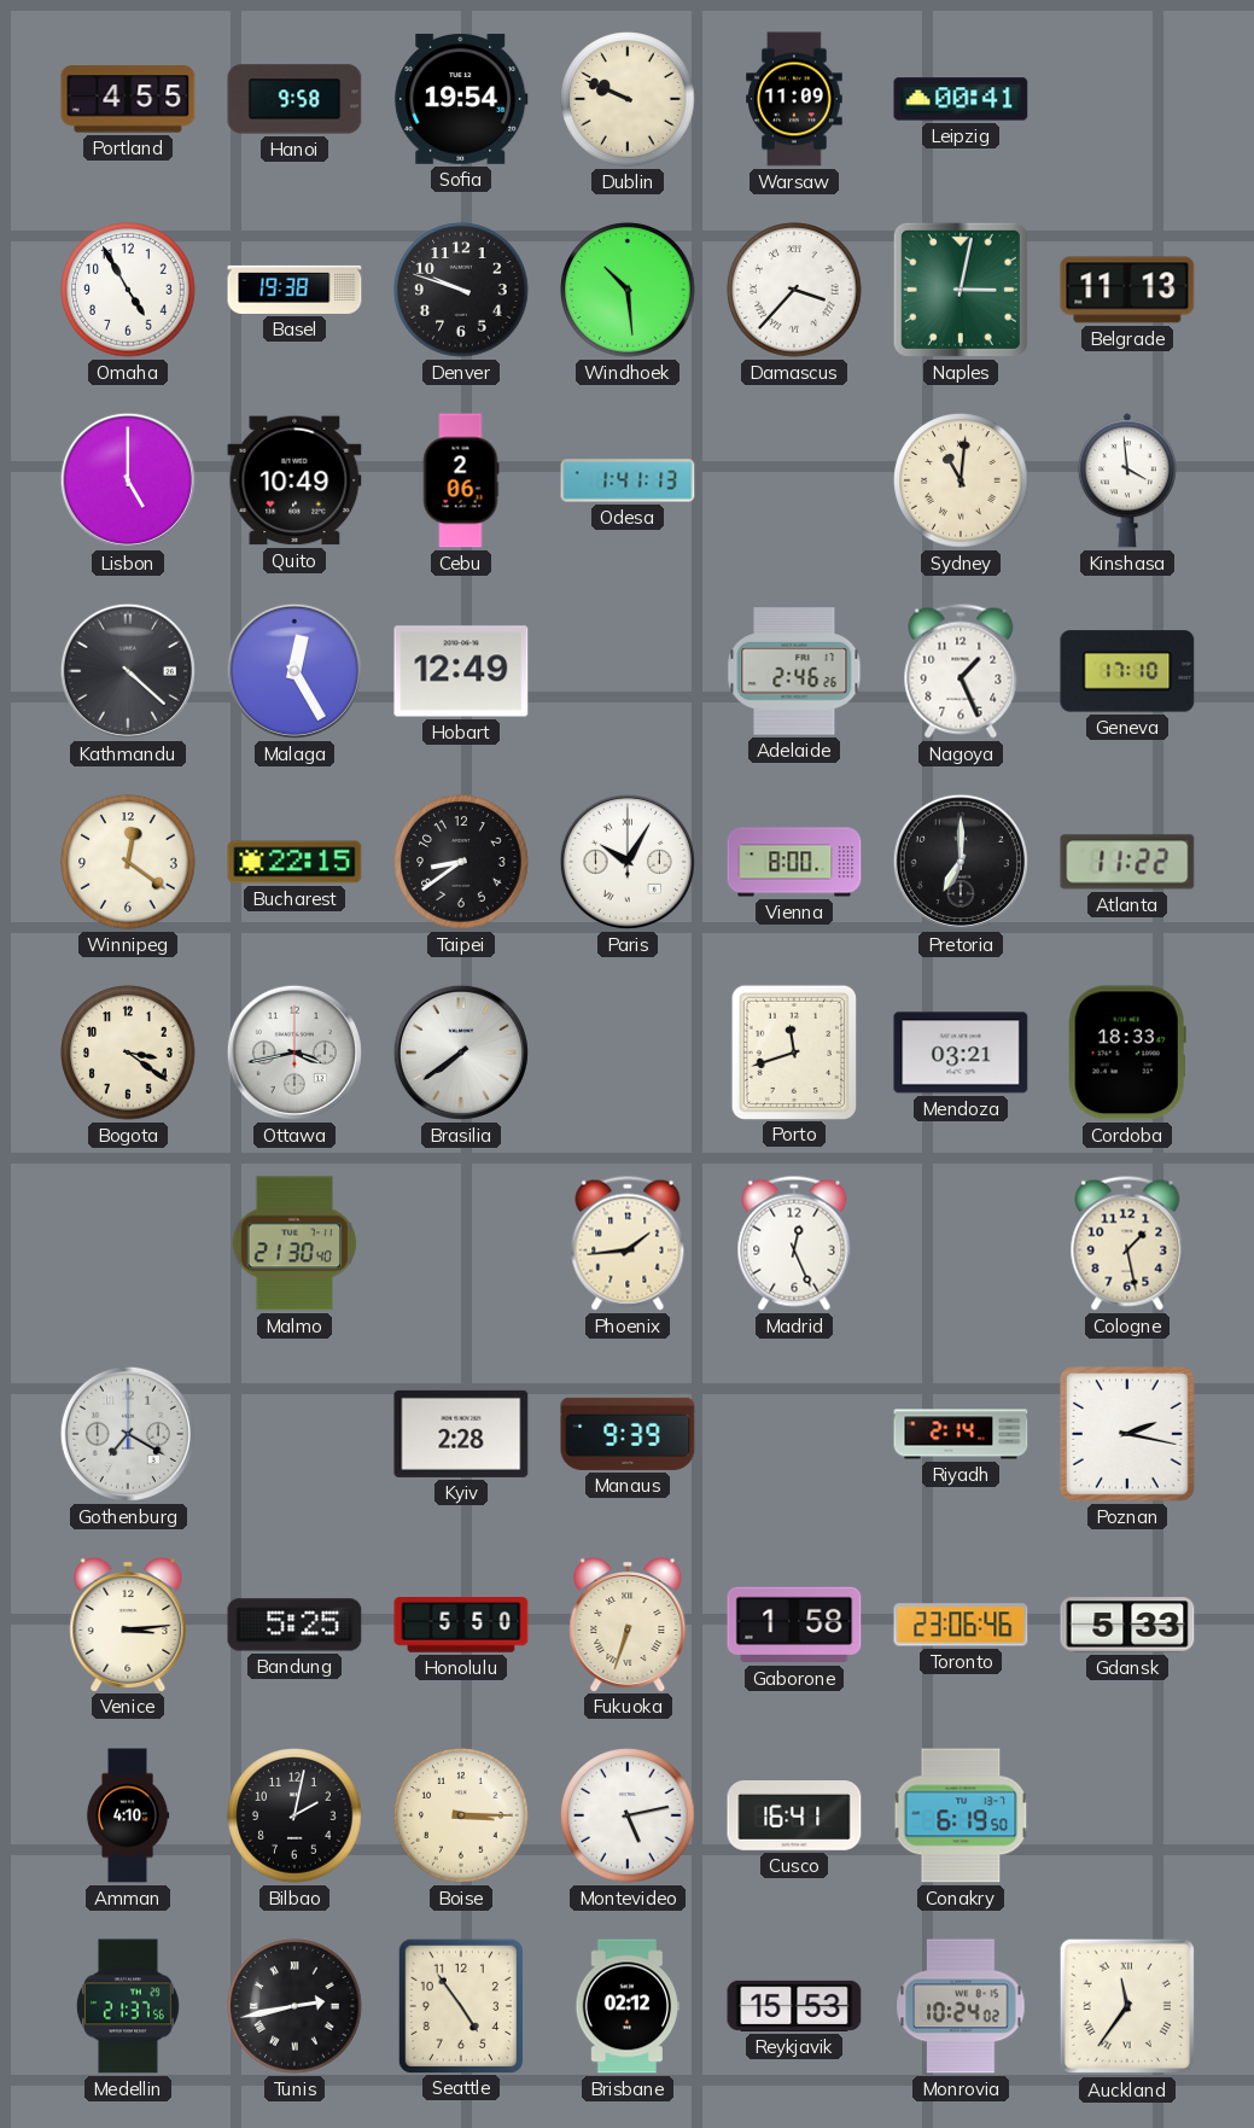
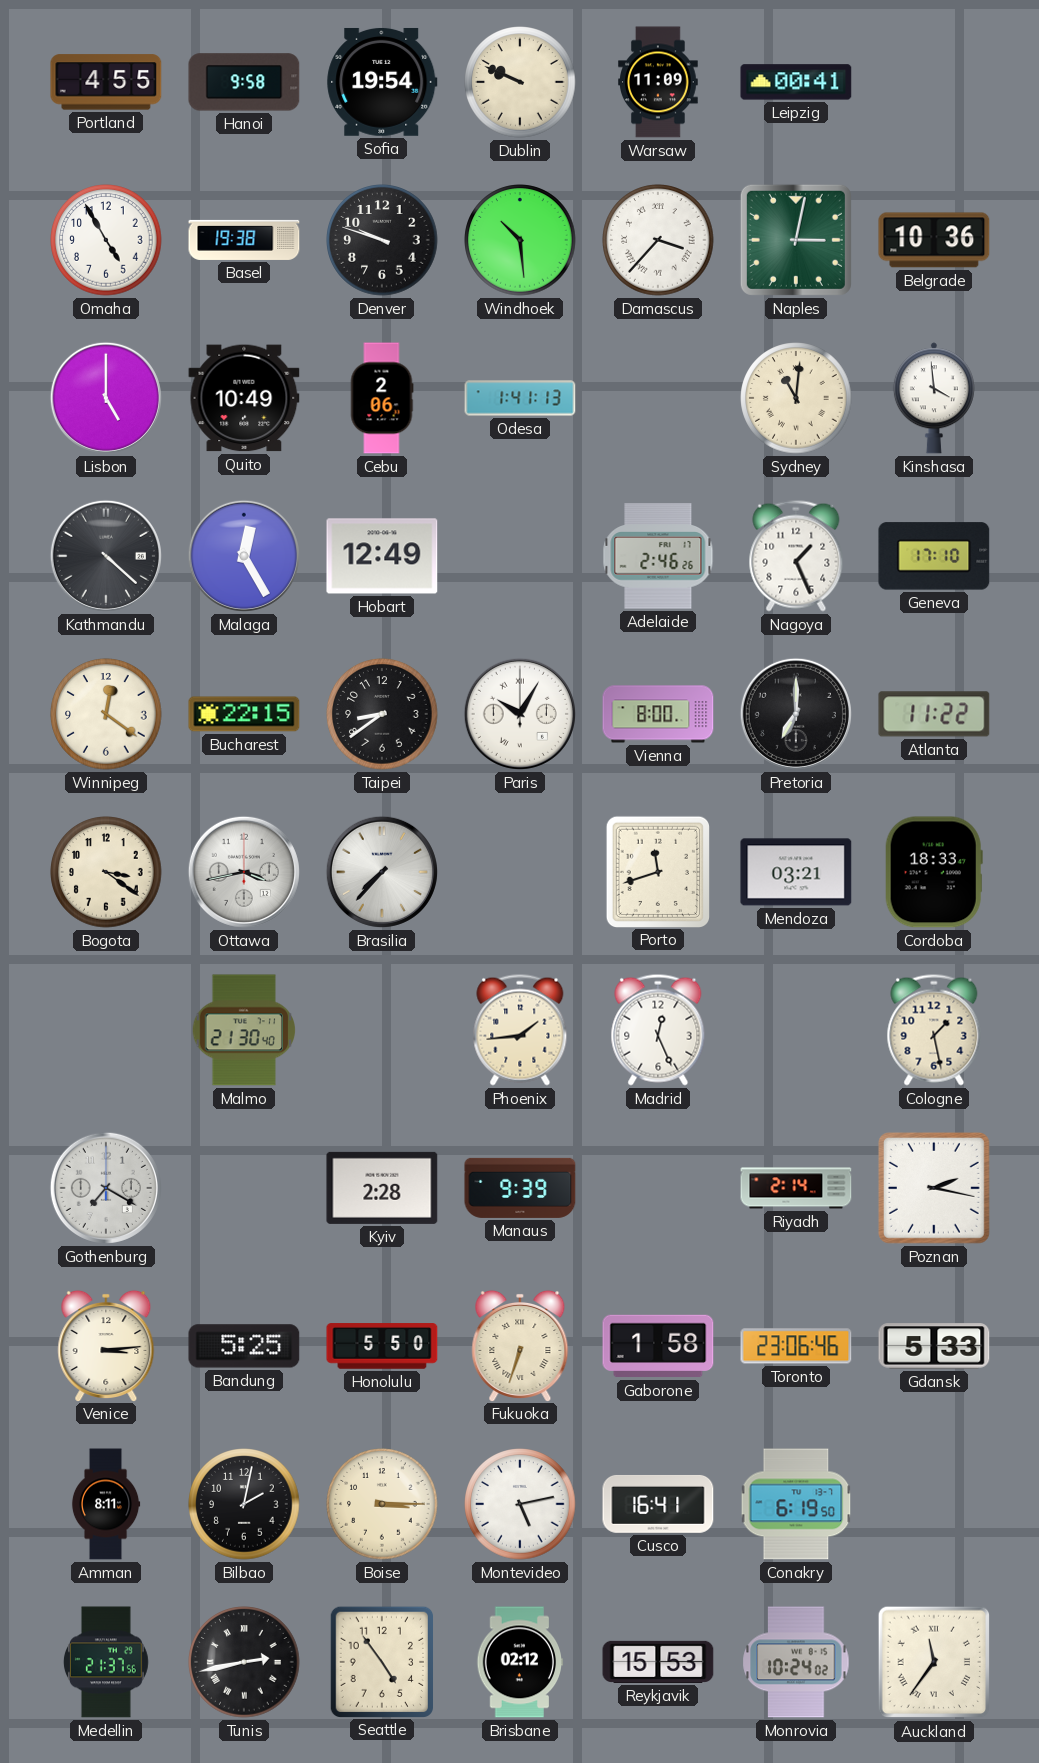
Belgrade: 11:13 -> 10:36 (934, 240)
Brasilia: 7:39 -> 7:37 (382, 872)
Amman: 4:10 -> 8:11 (106, 1504)
